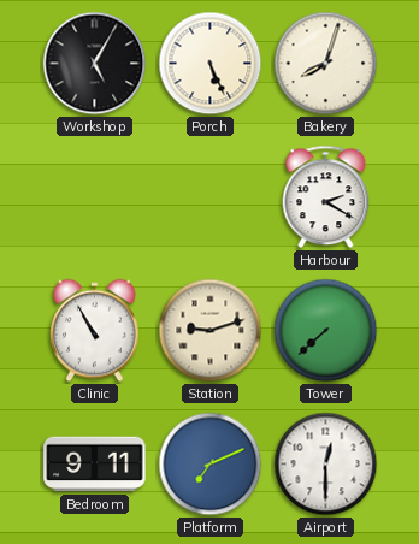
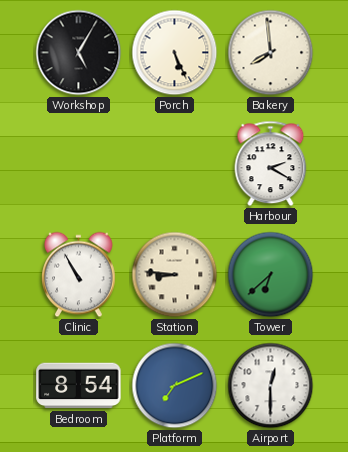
Bakery: 8:03 -> 7:59 (271, 53)
Station: 9:12 -> 8:46 (175, 275)
Tower: 7:38 -> 6:38 (271, 275)
Bedroom: 9:11 -> 8:54 (79, 386)
